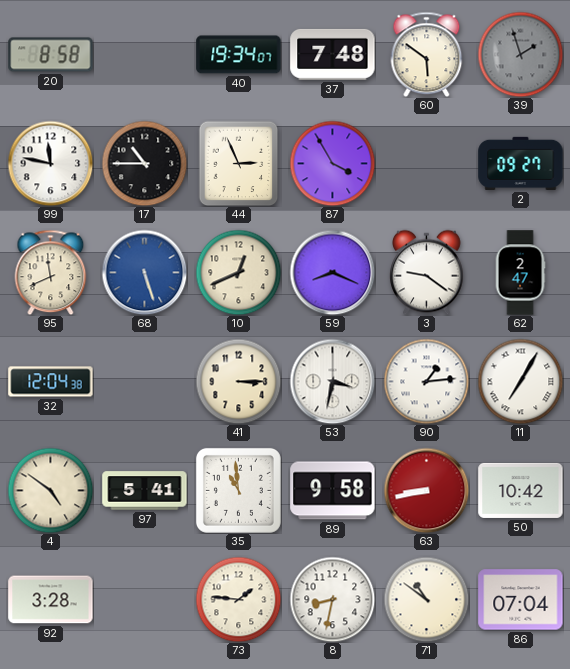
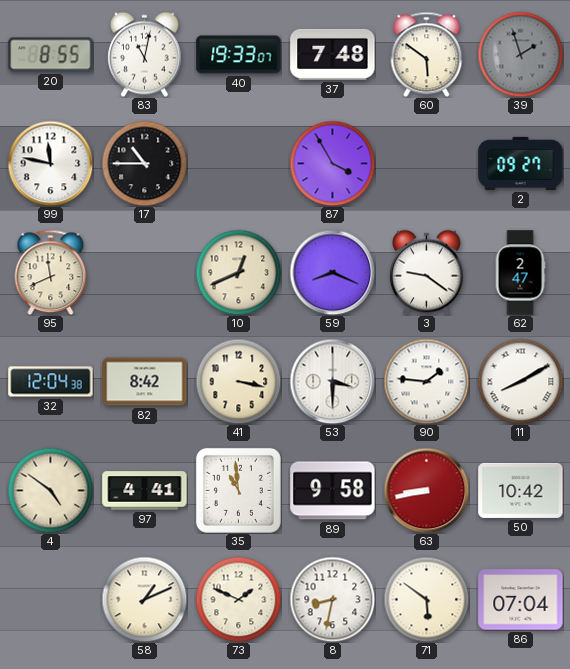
20: 8:58 -> 8:55 (51, 55)
83: none -> 11:02 (145, 54)
40: 19:34 -> 19:33 (239, 55)
44: 2:56 -> none (239, 163)
68: 5:27 -> none (144, 272)
82: none -> 8:42 (145, 382)
41: 3:15 -> 3:17 (238, 381)
53: 3:32 -> 3:30 (332, 381)
90: 1:14 -> 1:46 (426, 381)
11: 7:05 -> 8:10 (520, 381)
97: 5:41 -> 4:41 (145, 491)
92: 3:28 -> none (51, 600)
58: none -> 1:11 (144, 599)
73: 1:46 -> 1:49 (238, 599)
71: 10:51 -> 5:51 (426, 599)
